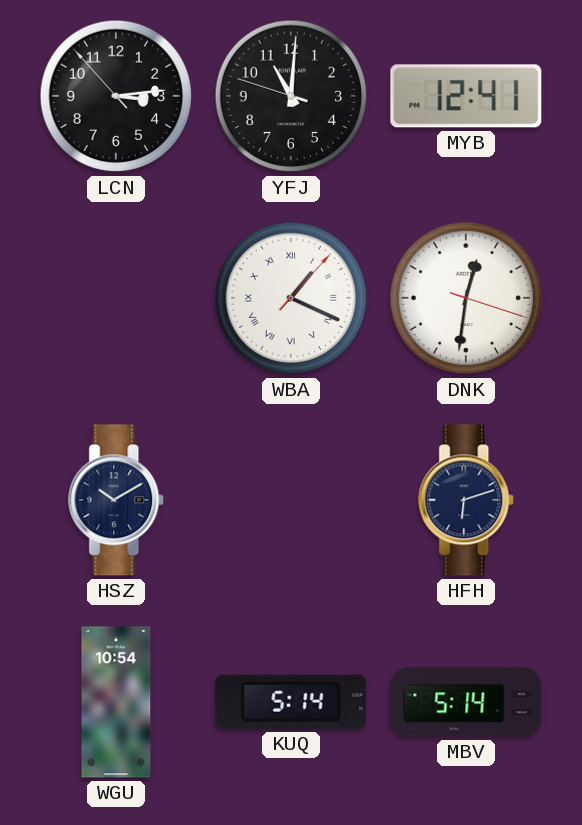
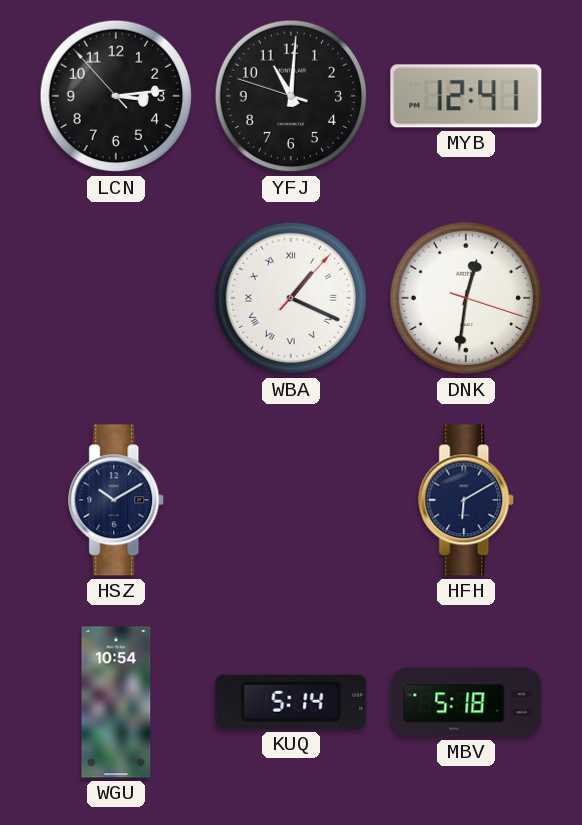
HFH: 6:12 -> 6:10 (467, 500)
MBV: 5:14 -> 5:18 (466, 702)
